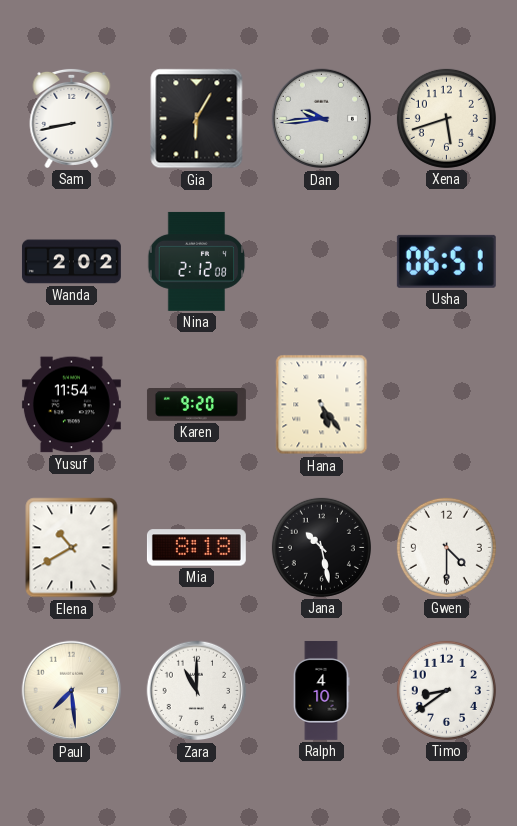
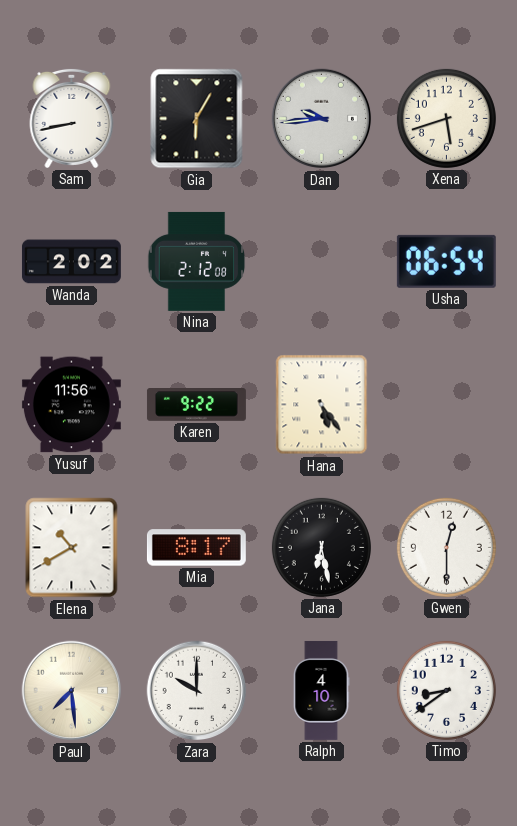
Usha: 06:51 -> 06:54 (446, 261)
Yusuf: 11:54 -> 11:56 (71, 405)
Karen: 9:20 -> 9:22 (196, 405)
Mia: 8:18 -> 8:17 (196, 548)
Jana: 10:28 -> 6:28 (321, 547)
Gwen: 4:30 -> 12:30 (446, 547)
Zara: 11:00 -> 10:00 (197, 691)
